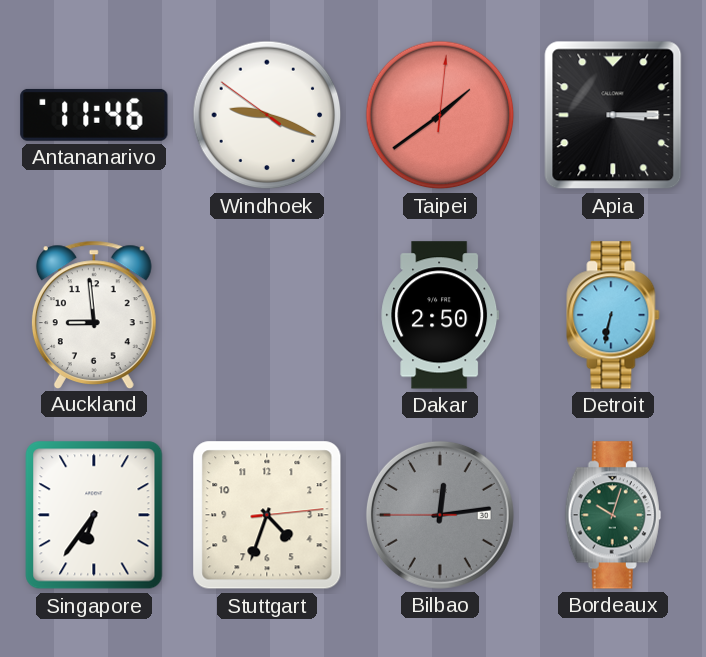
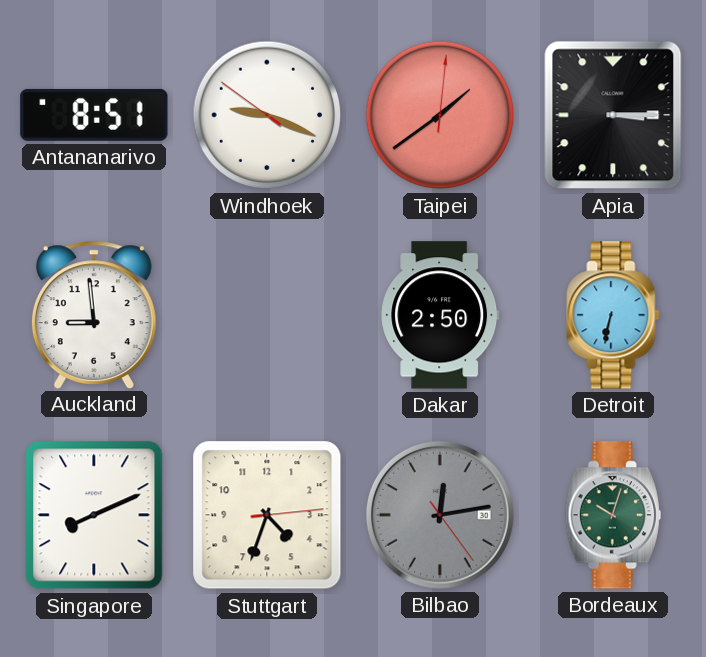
Antananarivo: 11:46 -> 8:51 (94, 115)
Singapore: 6:36 -> 8:11 (94, 515)
Bilbao: 12:13:45 -> 12:13:24 (440, 515)
